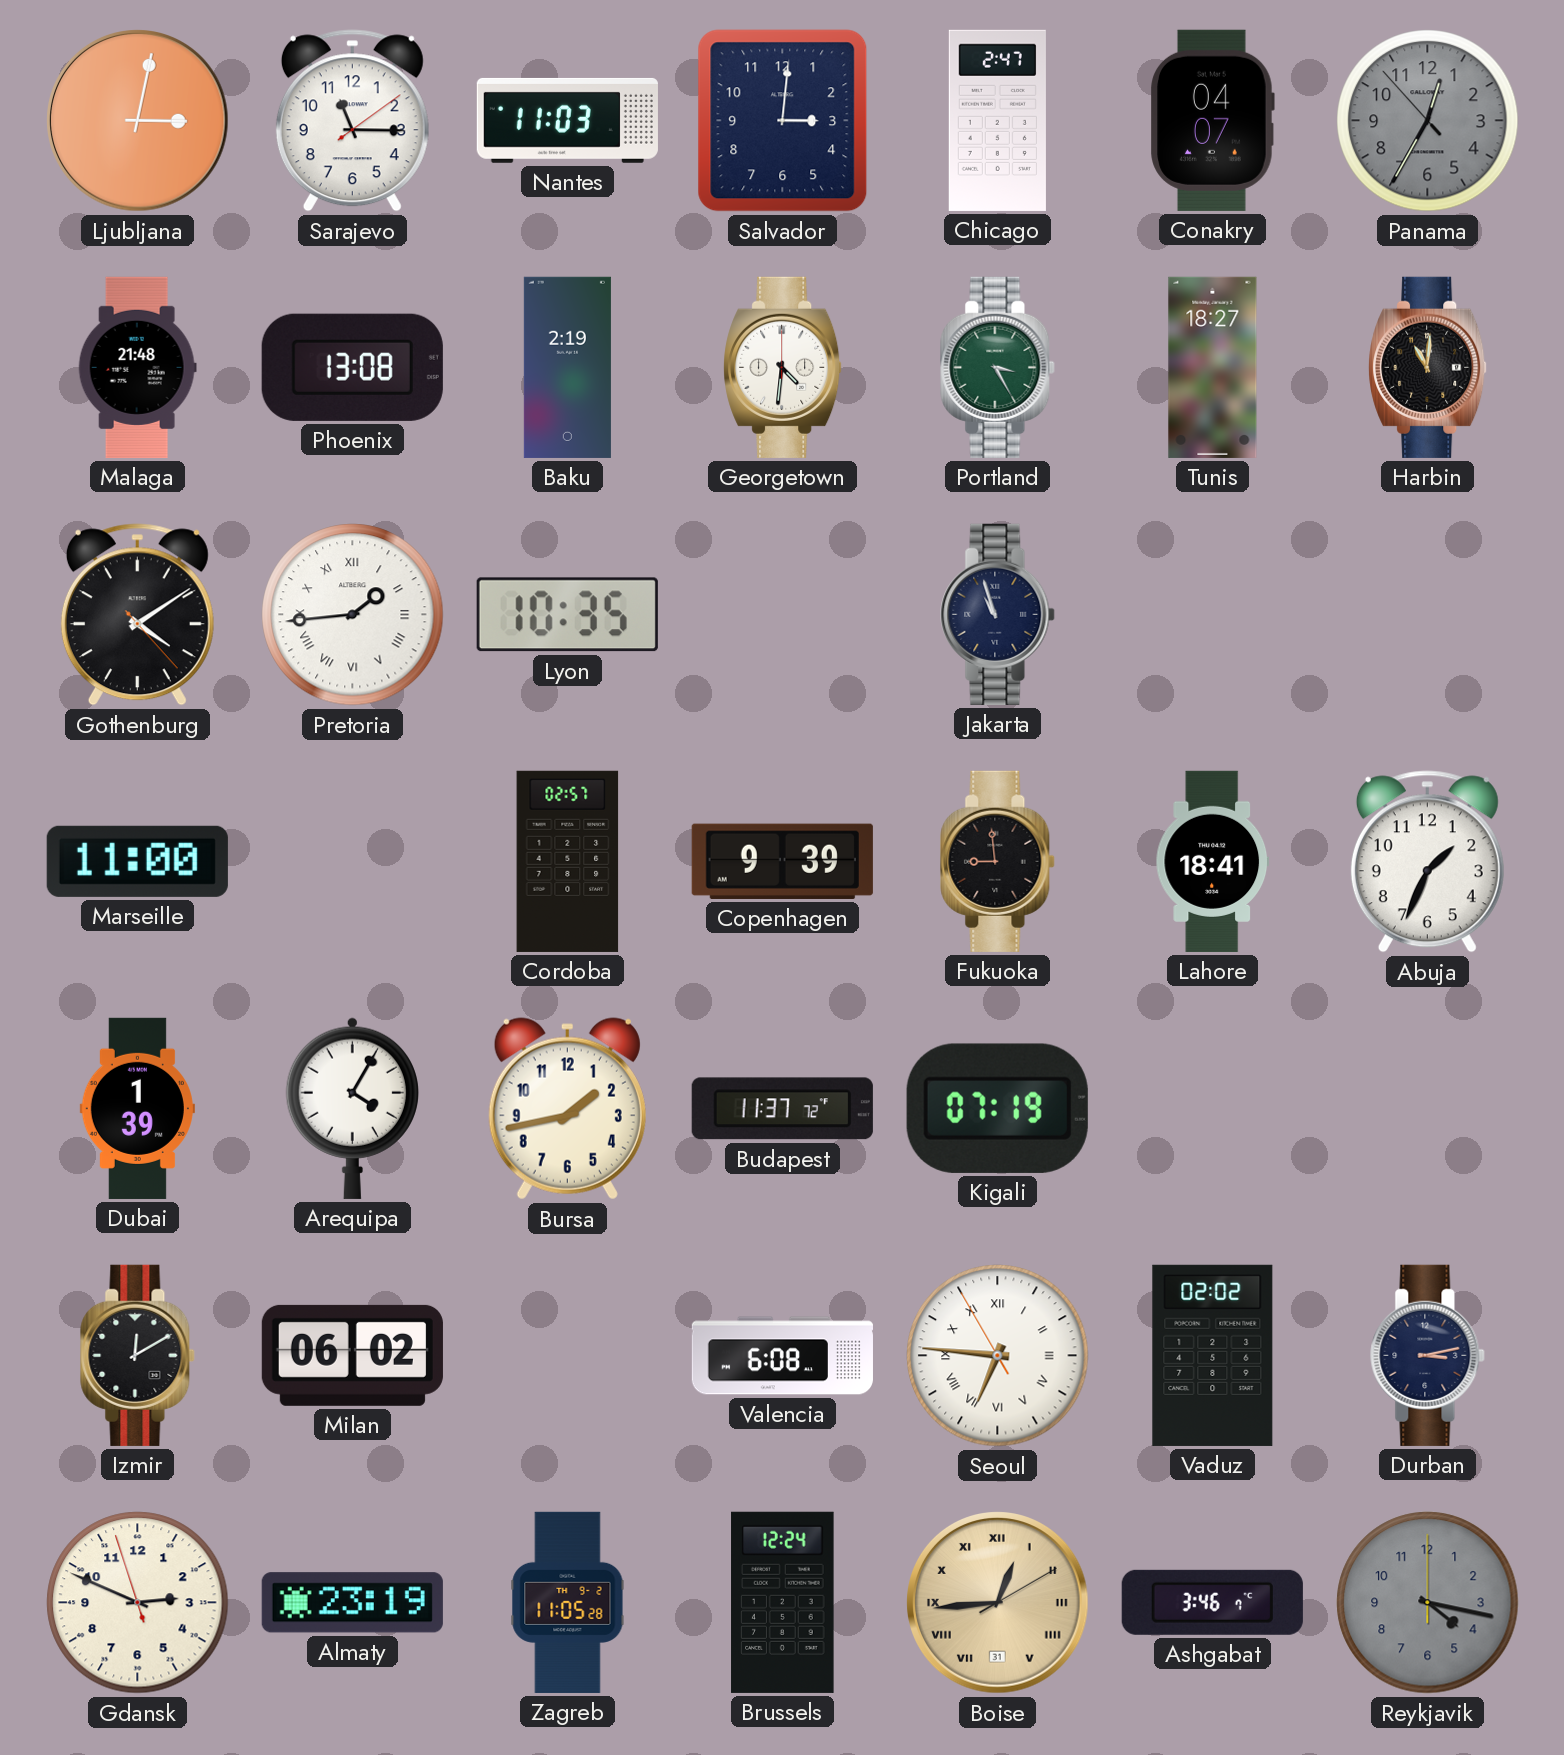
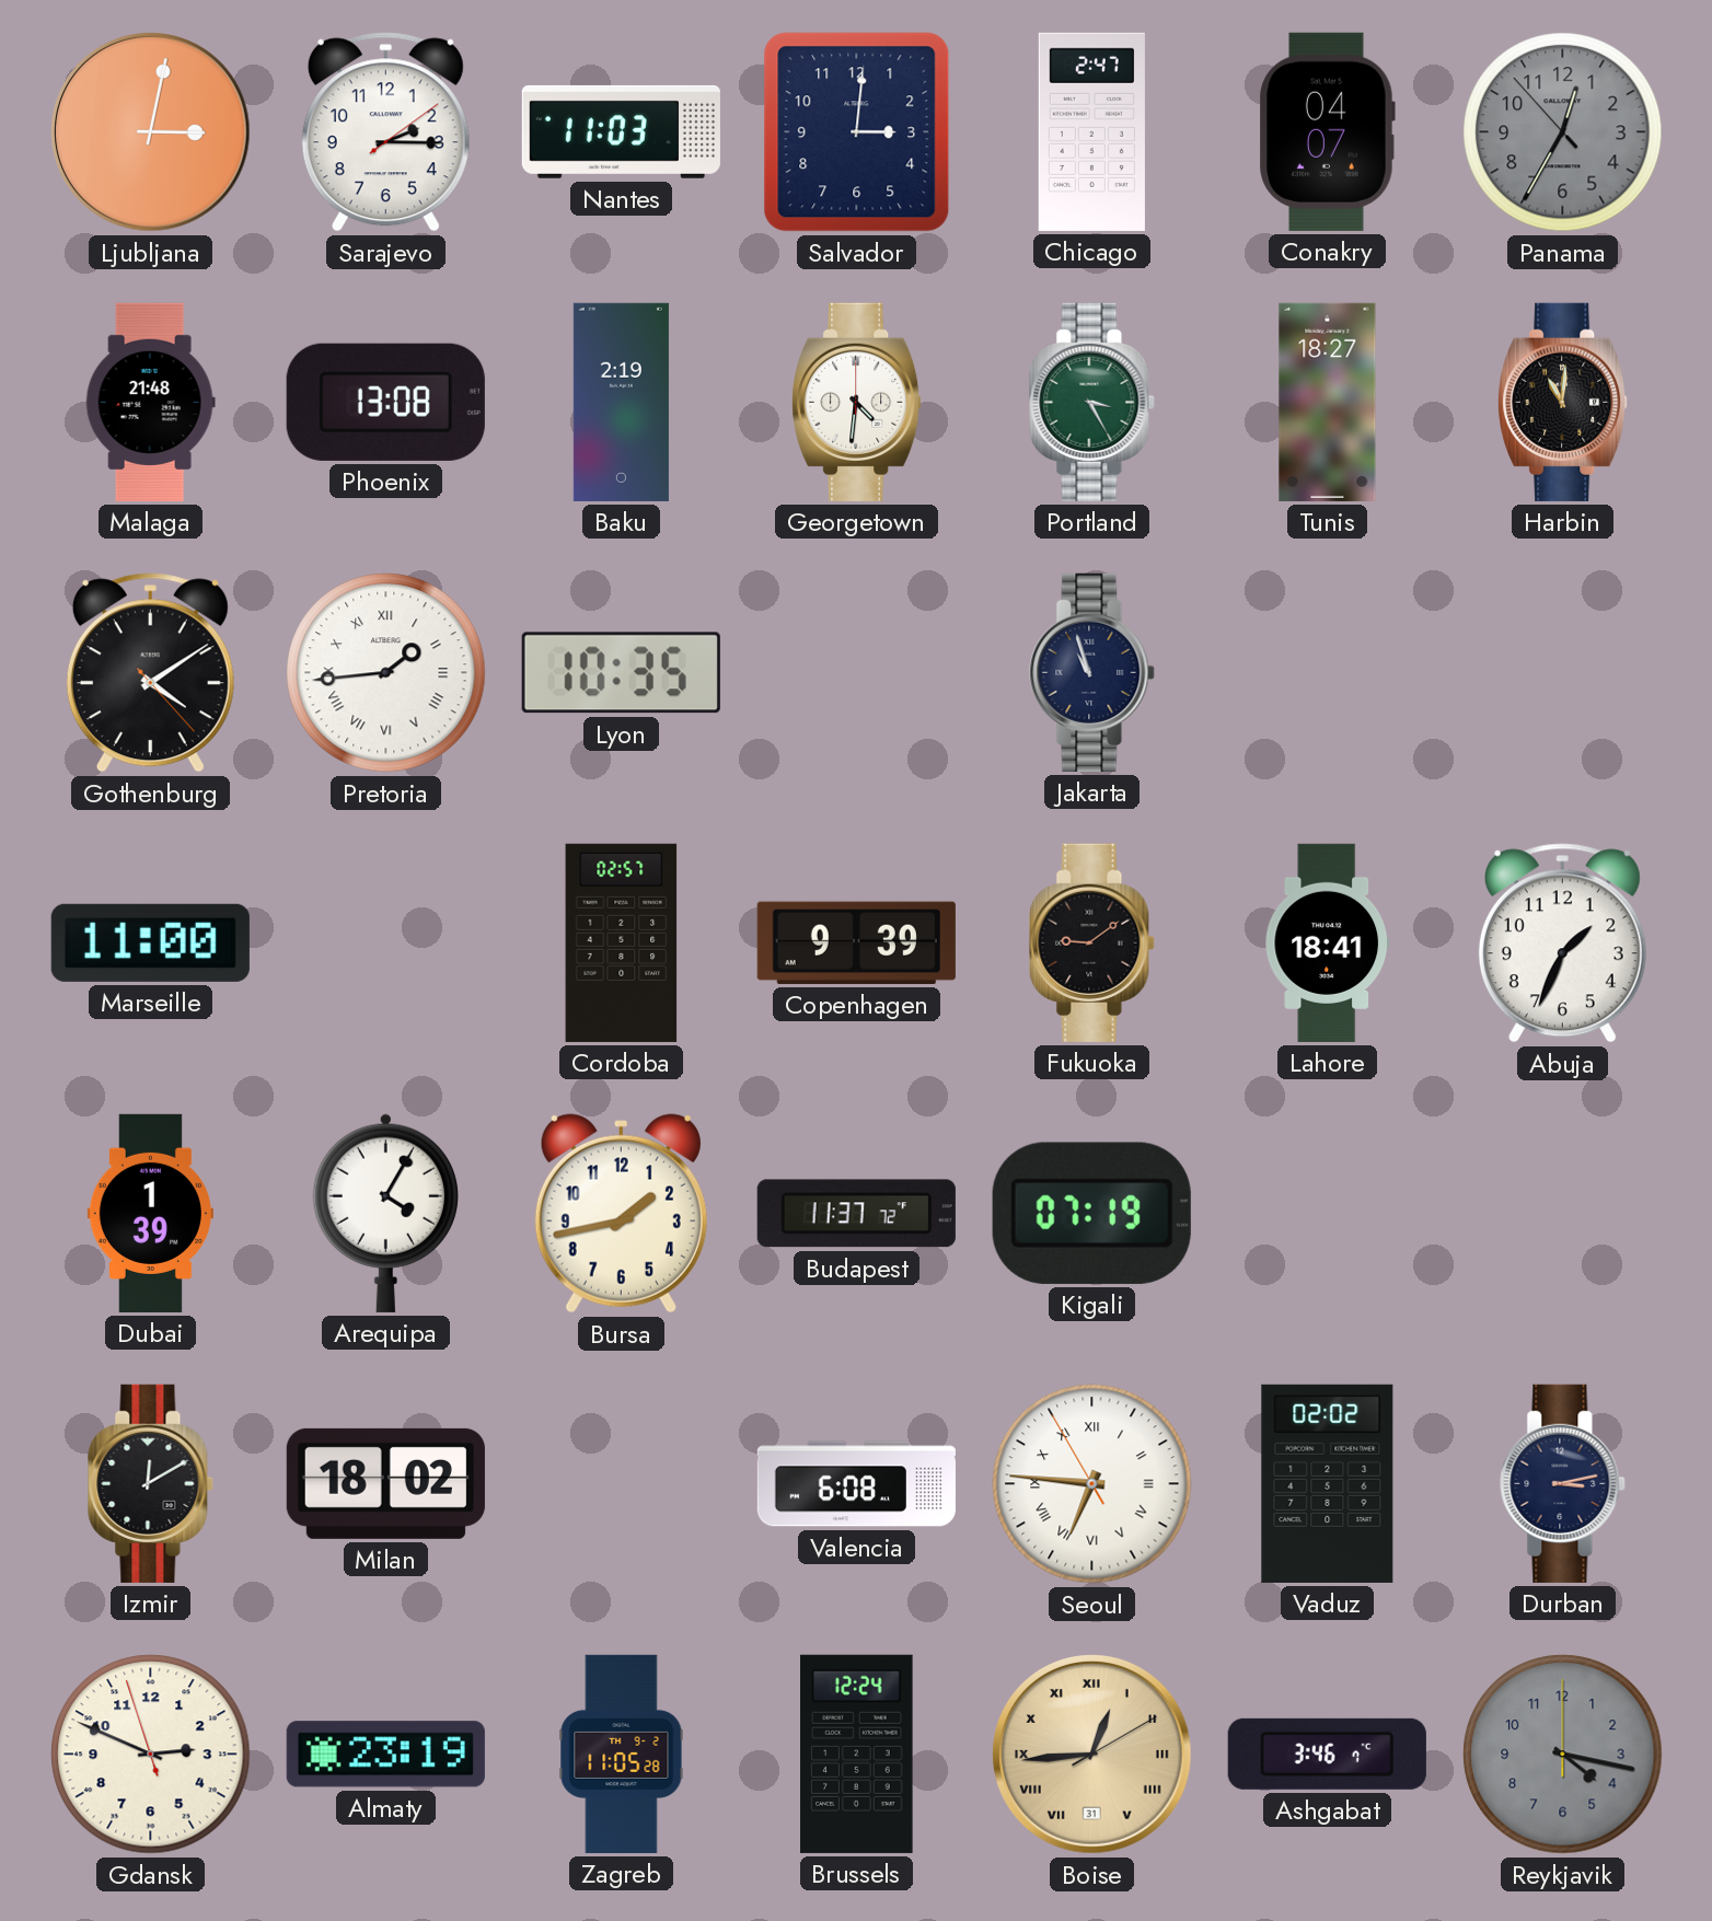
Sarajevo: 11:15 -> 2:15 (385, 132)
Fukuoka: 8:59 -> 9:09 (1092, 942)
Milan: 06:02 -> 18:02 (385, 1483)
